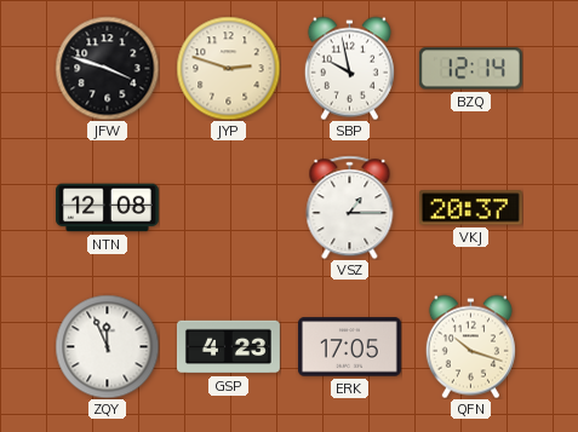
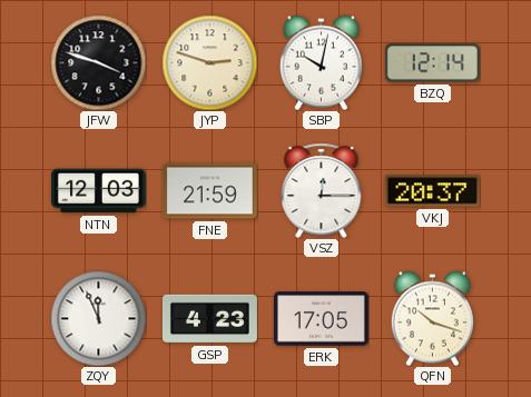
SBP: 9:58 -> 10:02 (321, 62)
NTN: 12:08 -> 12:03 (98, 191)
FNE: none -> 21:59 (209, 191)
VSZ: 1:15 -> 12:15 (322, 190)
